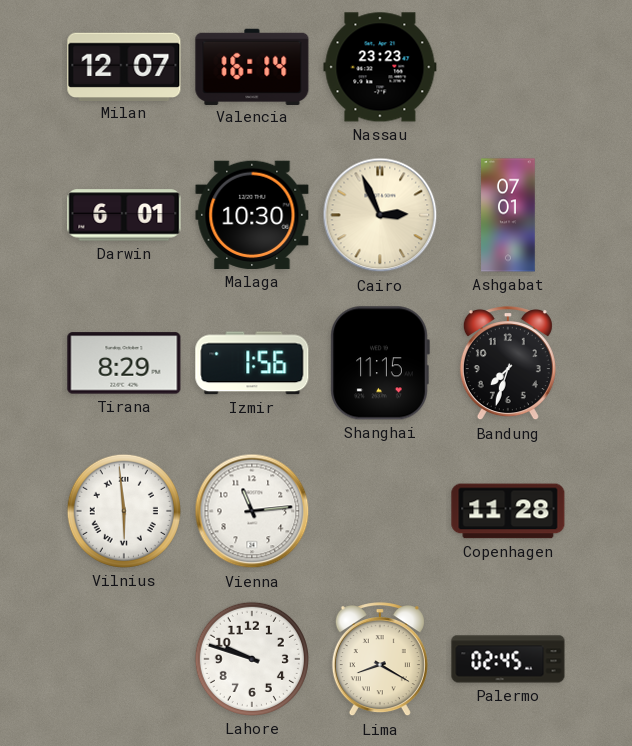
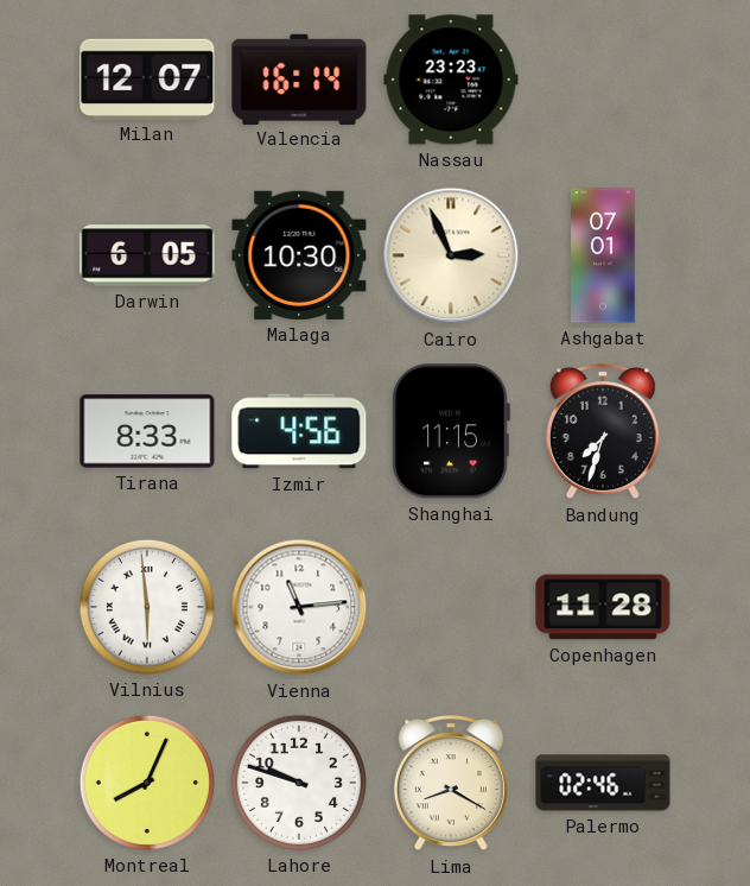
Darwin: 6:01 -> 6:05 (147, 255)
Tirana: 8:29 -> 8:33 (147, 431)
Izmir: 1:56 -> 4:56 (299, 431)
Montreal: none -> 8:04 (147, 783)
Palermo: 02:45 -> 02:46 (603, 783)
